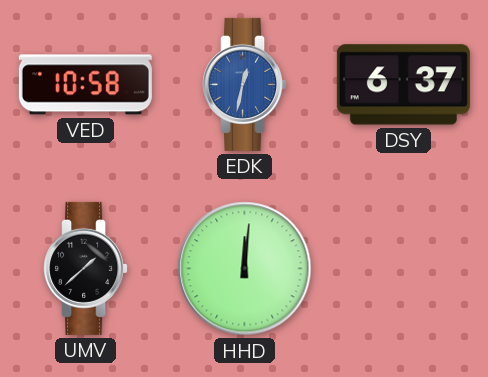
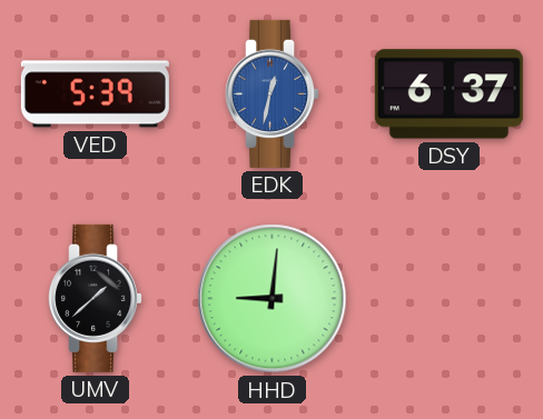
VED: 10:58 -> 5:39 (95, 94)
HHD: 12:01 -> 9:01 (273, 299)
